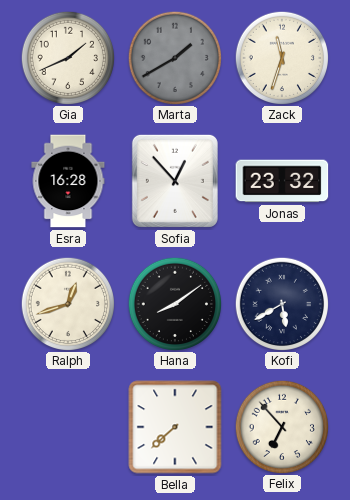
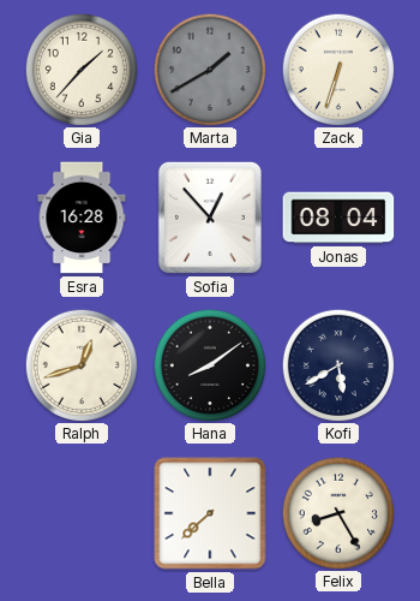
Gia: 1:41 -> 1:37 (80, 69)
Zack: 11:33 -> 6:33 (337, 69)
Jonas: 23:32 -> 08:04 (338, 218)
Felix: 6:53 -> 8:25 (337, 512)
